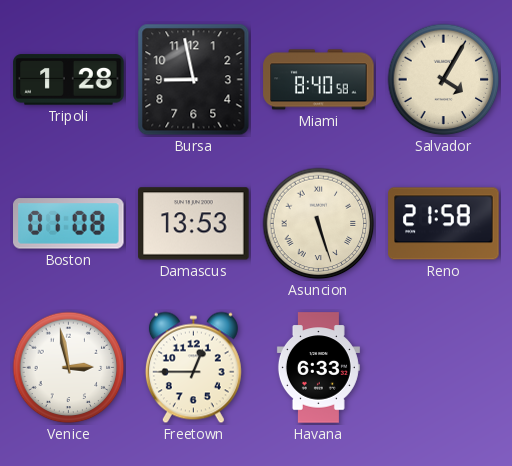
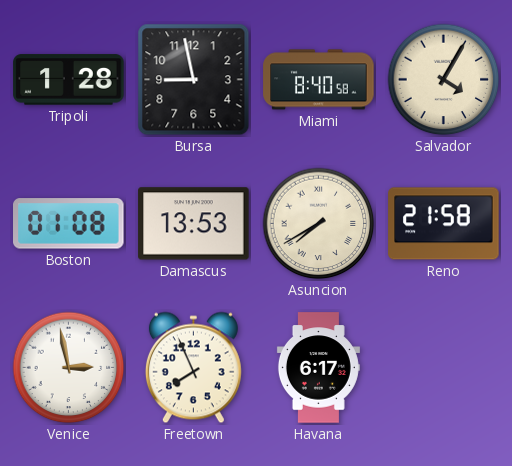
Asuncion: 5:27 -> 7:40 (319, 224)
Freetown: 12:45 -> 7:56 (193, 368)
Havana: 6:33 -> 6:17 (318, 368)
